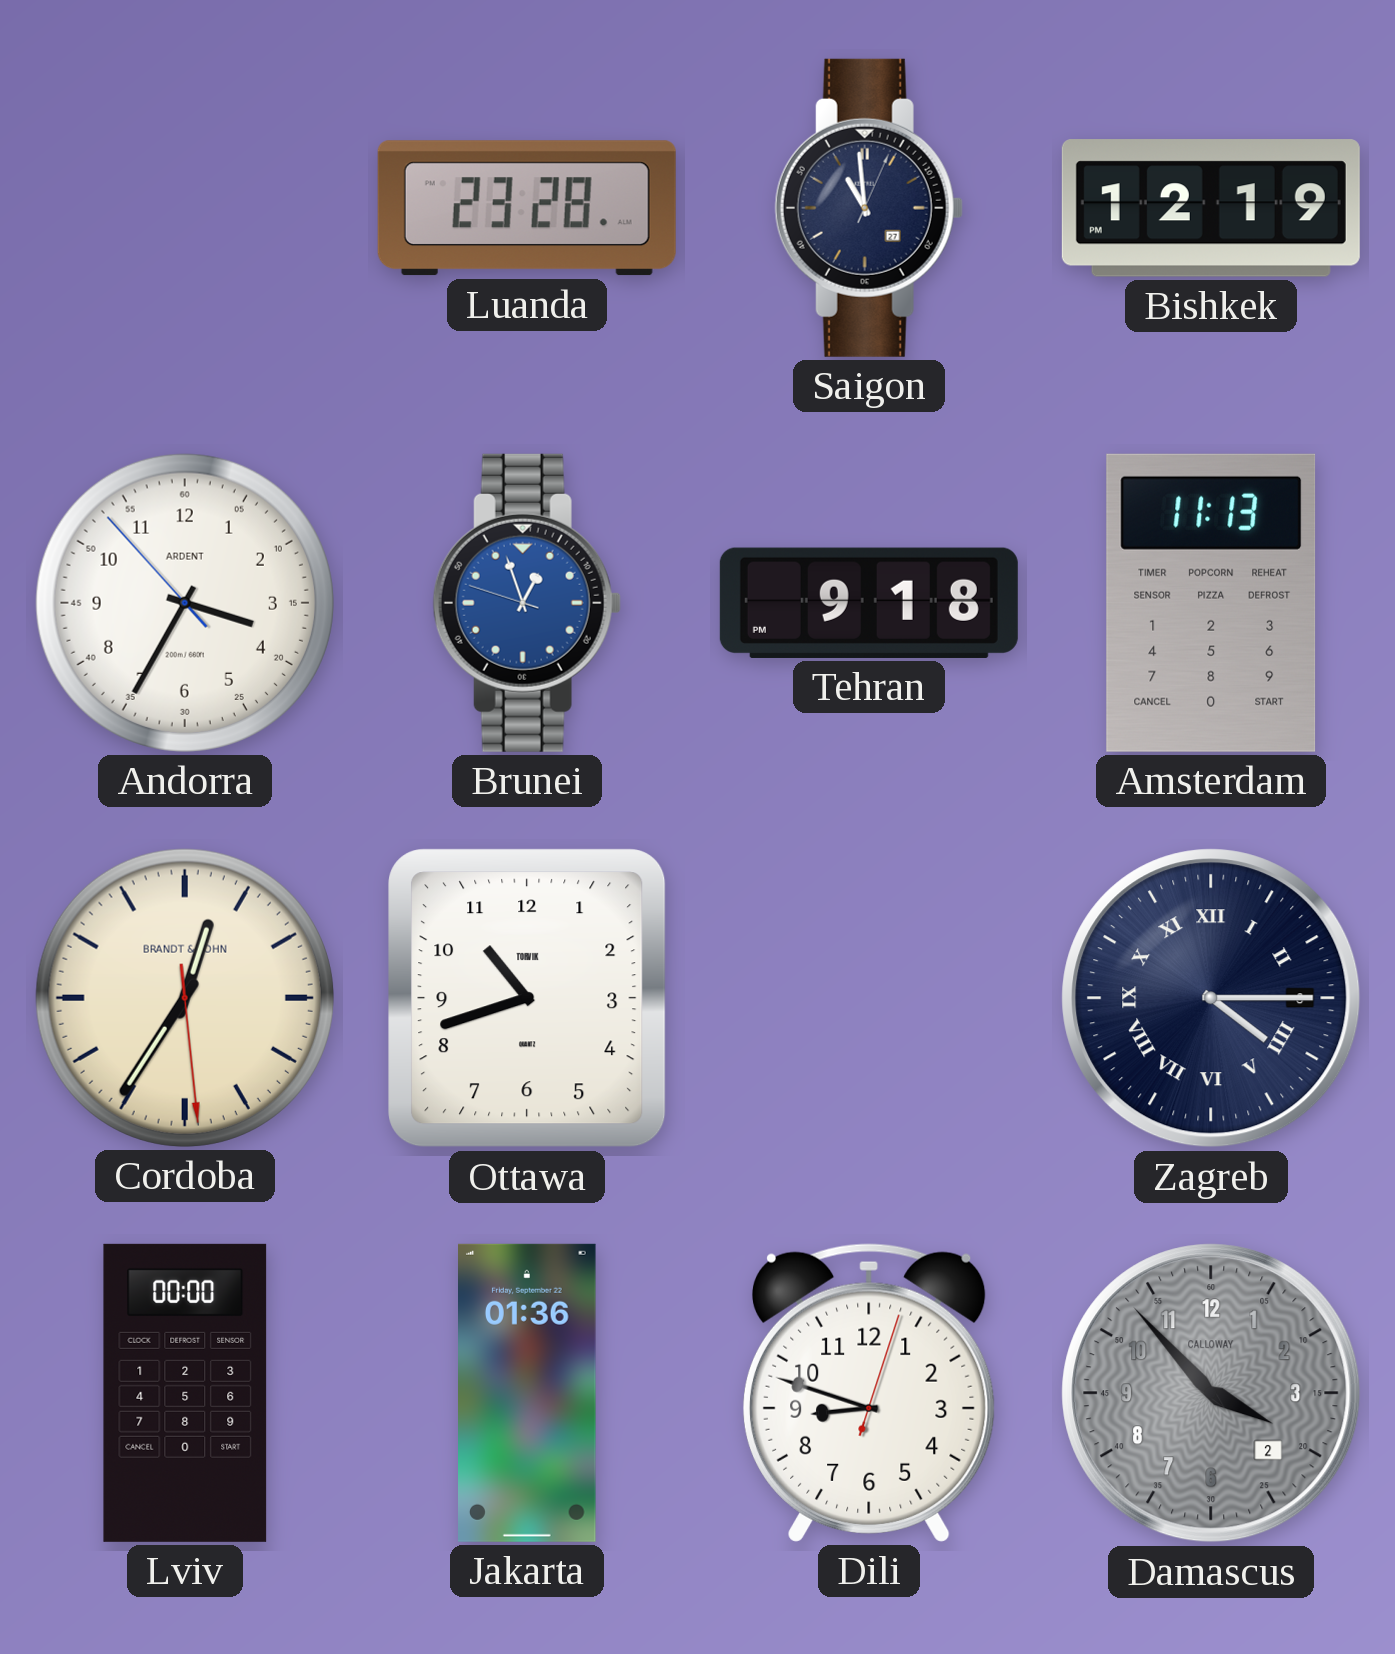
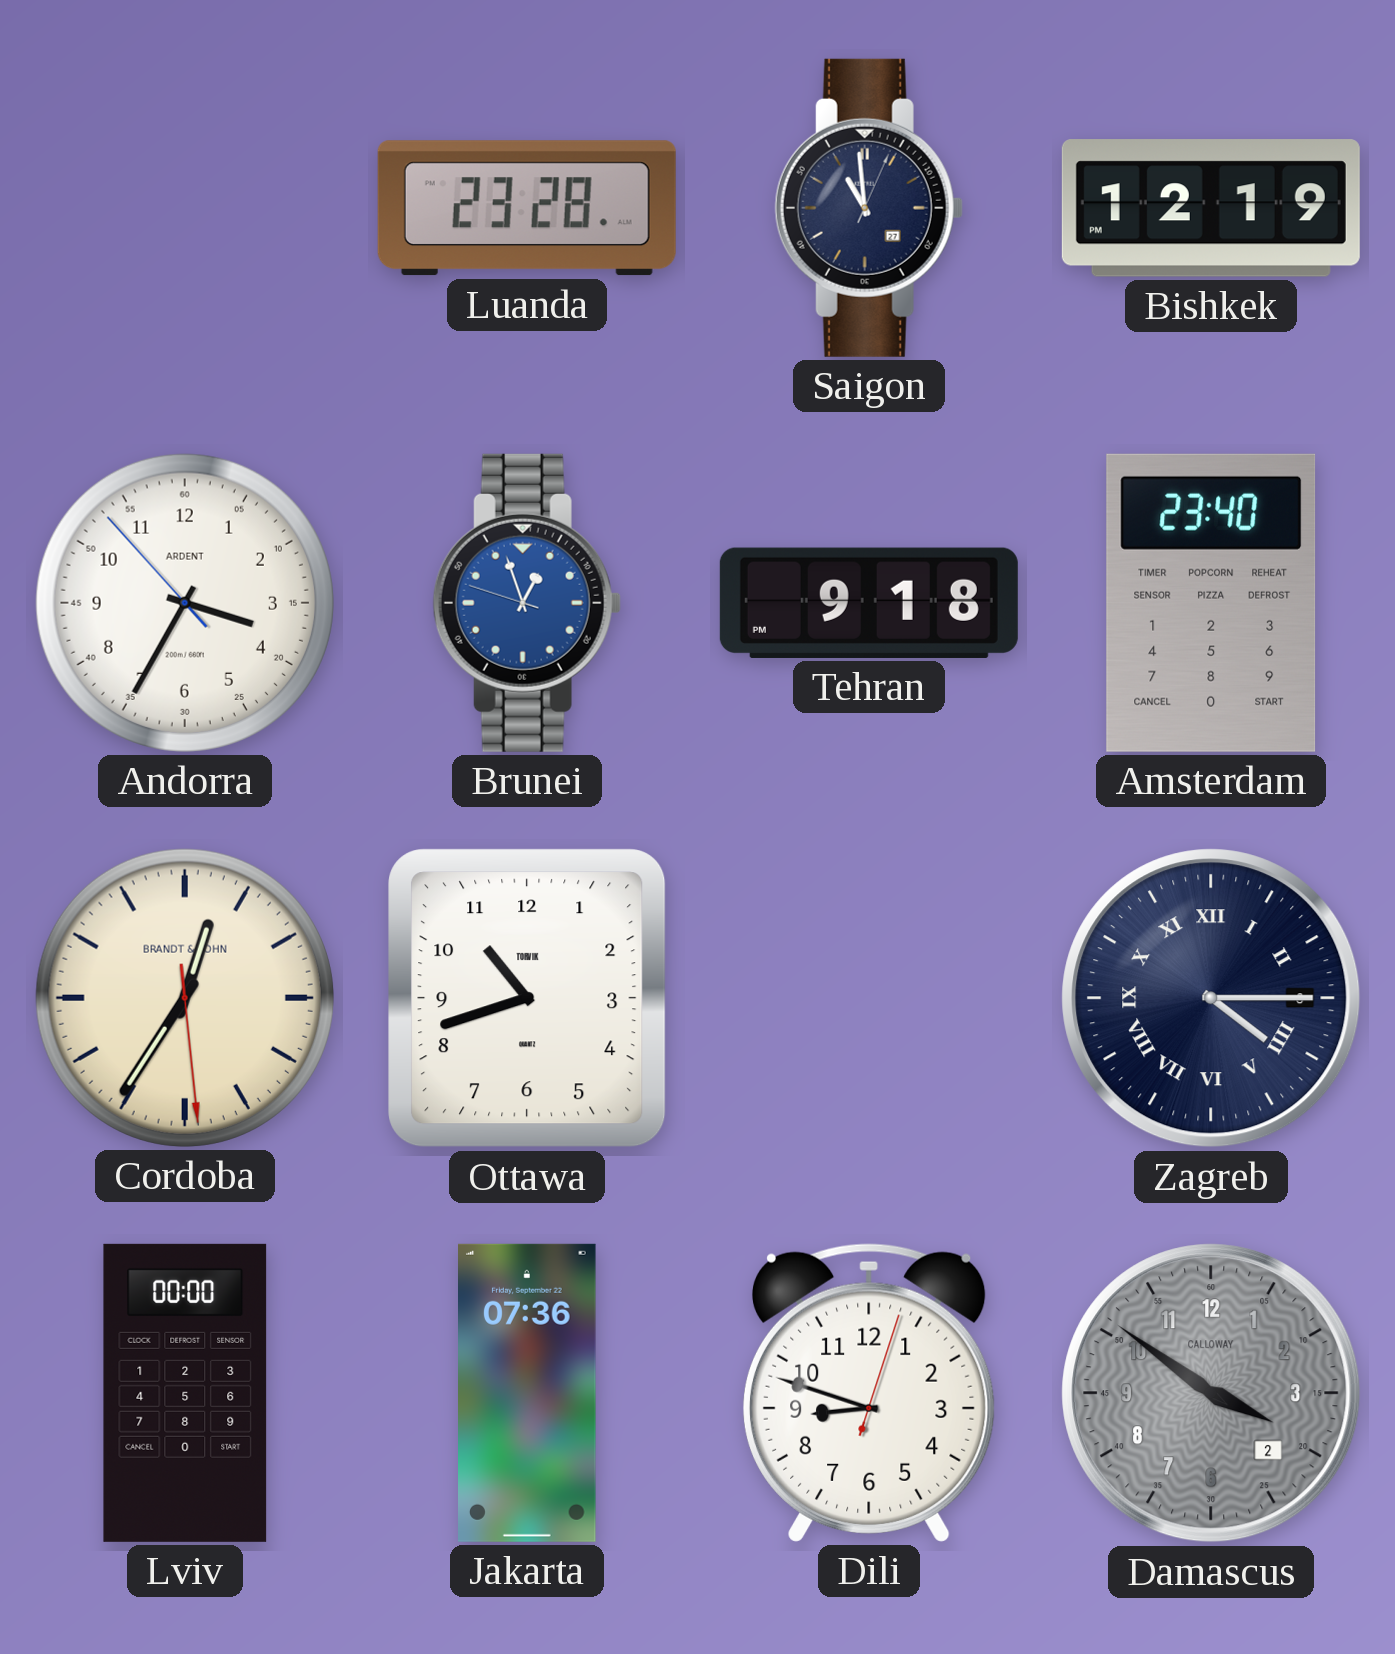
Amsterdam: 11:13 -> 23:40 (1211, 603)
Jakarta: 01:36 -> 07:36 (528, 1393)
Damascus: 3:53 -> 3:51 (1211, 1393)
